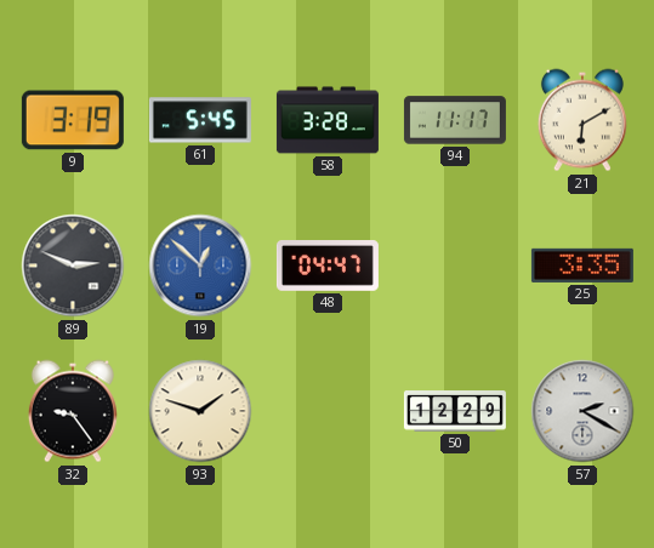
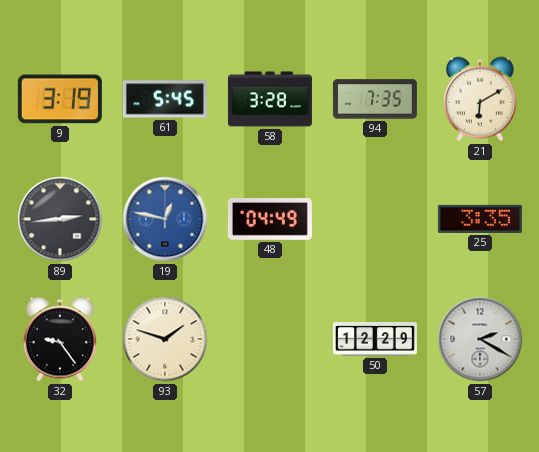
94: 11:17 -> 7:35 (375, 99)
89: 2:49 -> 2:44 (60, 219)
19: 12:52 -> 12:47 (165, 219)
48: 04:47 -> 04:49 (270, 220)
